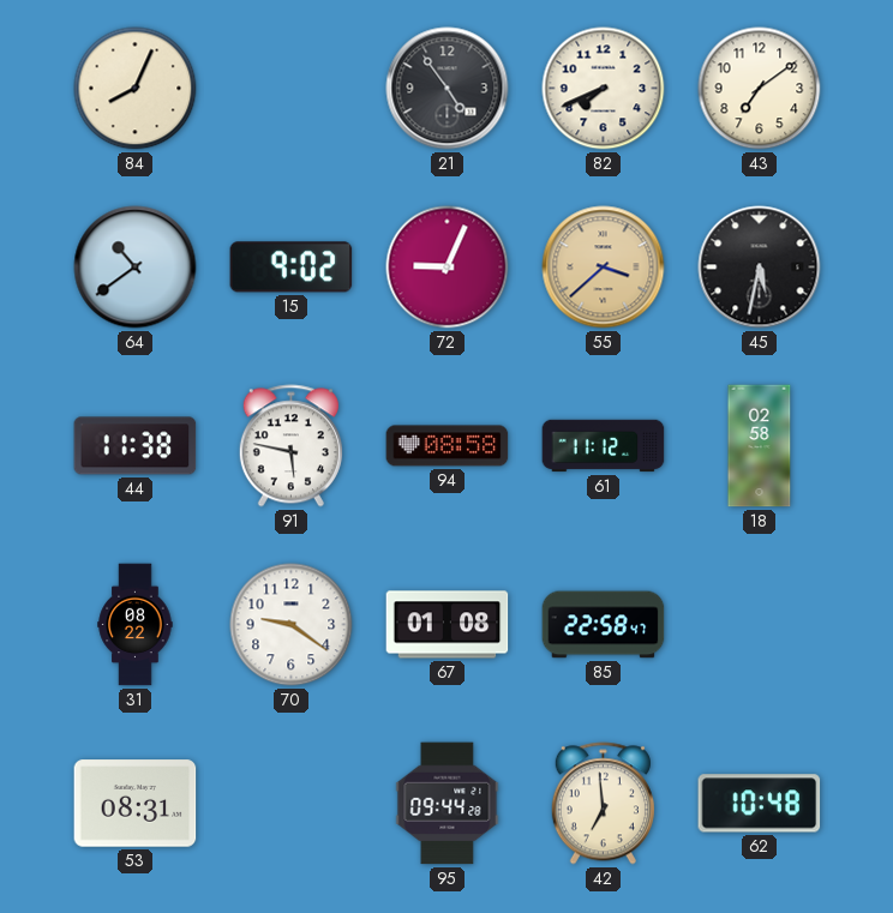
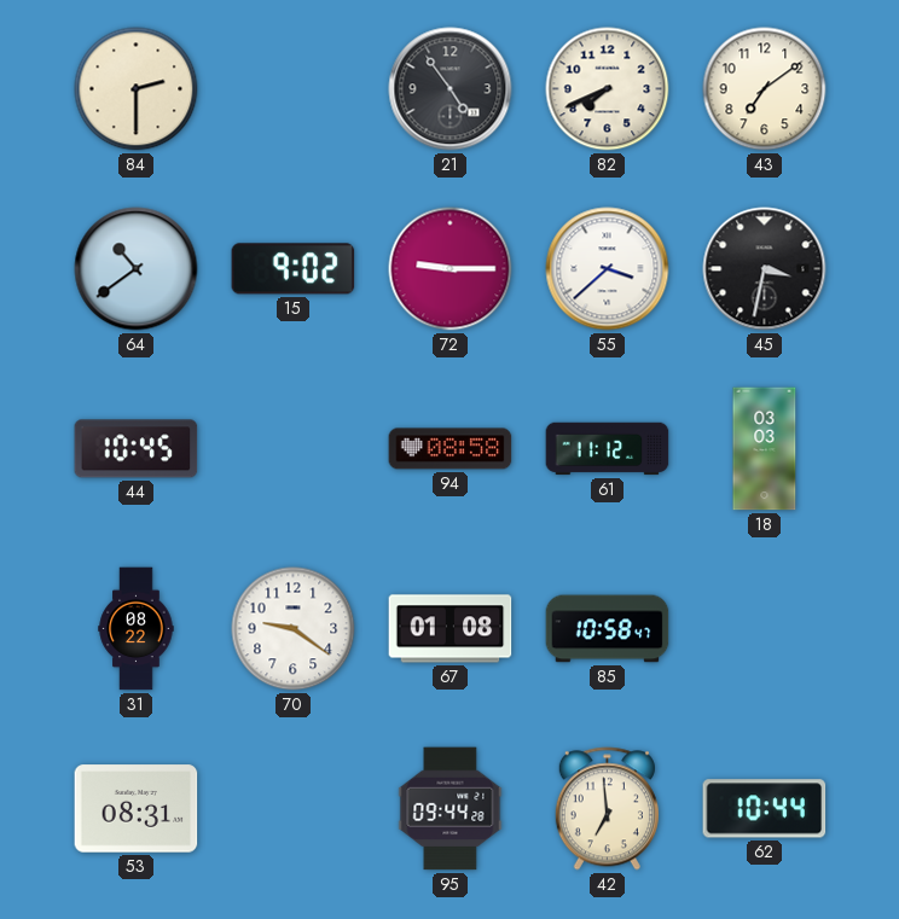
84: 8:04 -> 2:30 (137, 89)
72: 9:04 -> 9:15 (451, 269)
55 dial: champagne -> white (608, 269)
45: 5:32 -> 3:32 (765, 269)
44: 11:38 -> 10:45 (137, 449)
91: 5:47 -> none (290, 446)
18: 02:58 -> 03:03 (765, 449)
85: 22:58 -> 10:58 (608, 629)
62: 10:48 -> 10:44 (765, 809)
